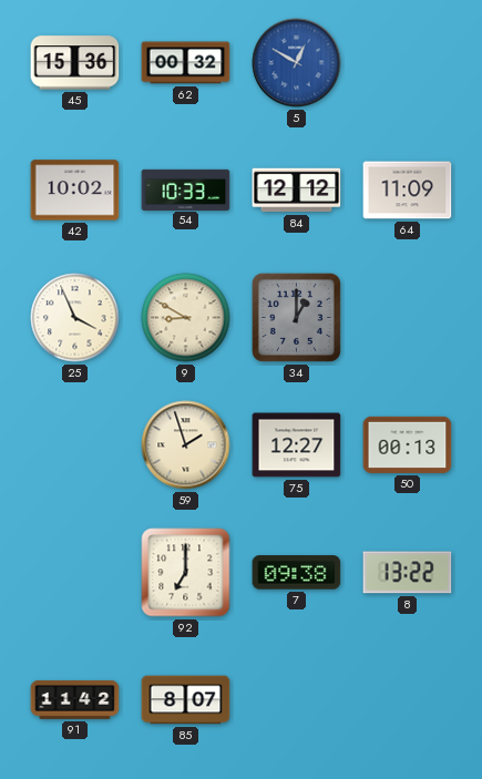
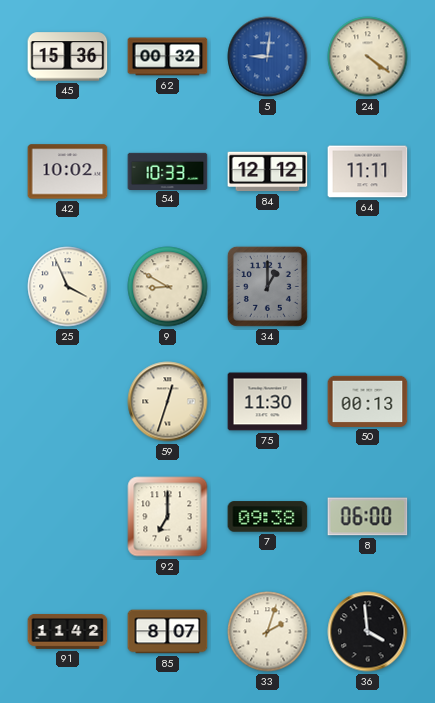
5: 12:50 -> 9:01 (268, 57)
24: none -> 4:21 (368, 57)
64: 11:09 -> 11:11 (368, 172)
59: 1:57 -> 12:33 (168, 402)
75: 12:27 -> 11:30 (268, 402)
8: 13:22 -> 06:00 (368, 517)
33: none -> 2:03 (268, 632)
36: none -> 3:59 (368, 632)
